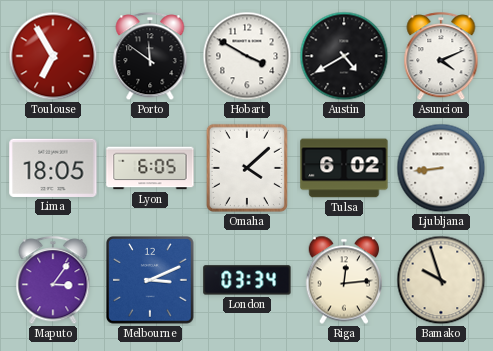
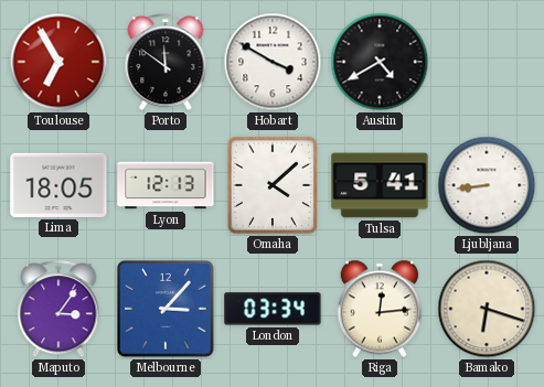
Asuncion: 4:11 -> none (441, 57)
Lyon: 6:05 -> 12:13 (166, 185)
Tulsa: 6:02 -> 5:41 (380, 185)
Melbourne: 3:11 -> 3:07 (167, 310)
Bamako: 9:57 -> 6:18 (487, 309)
